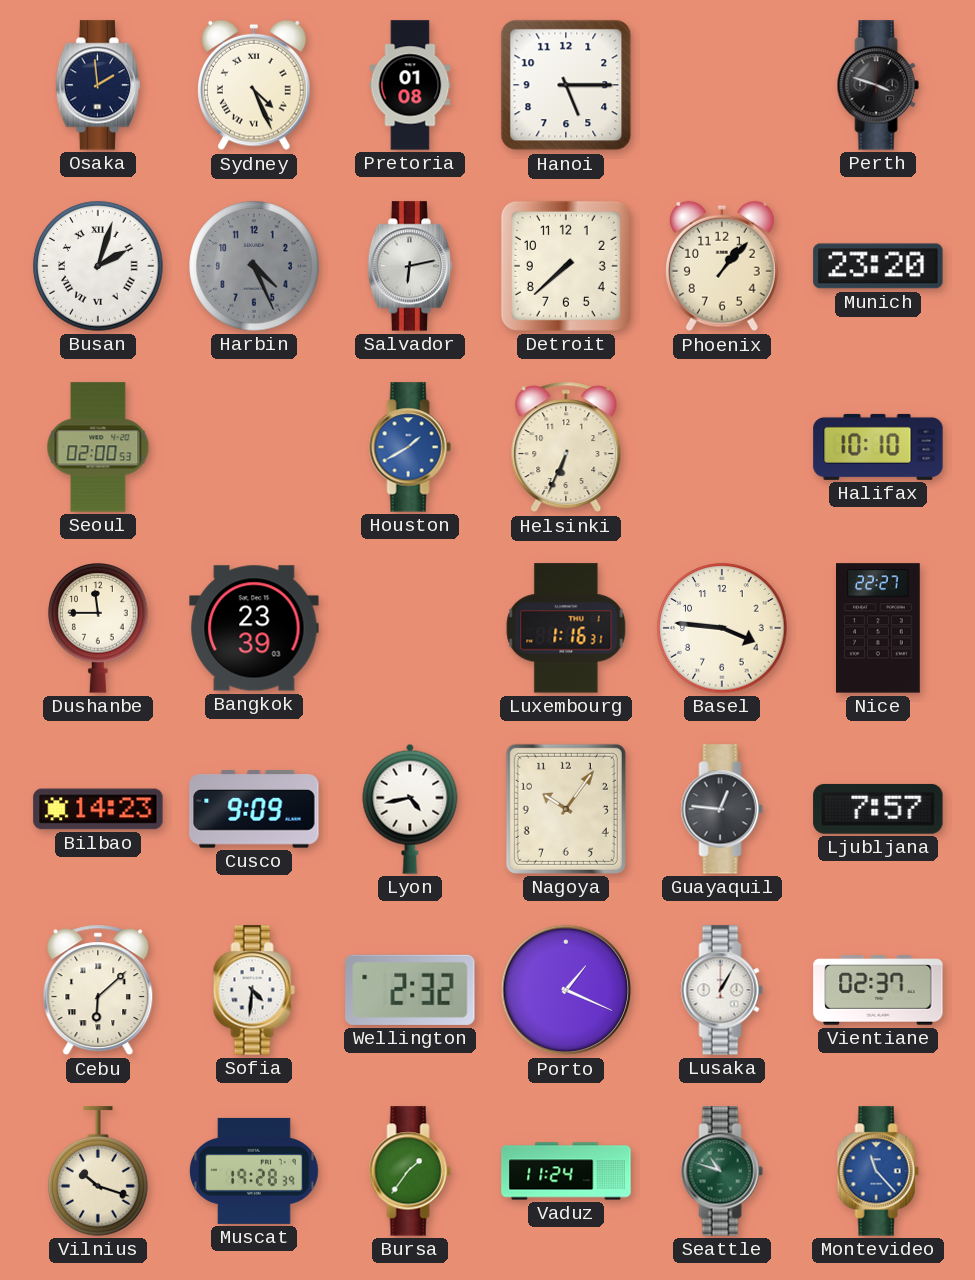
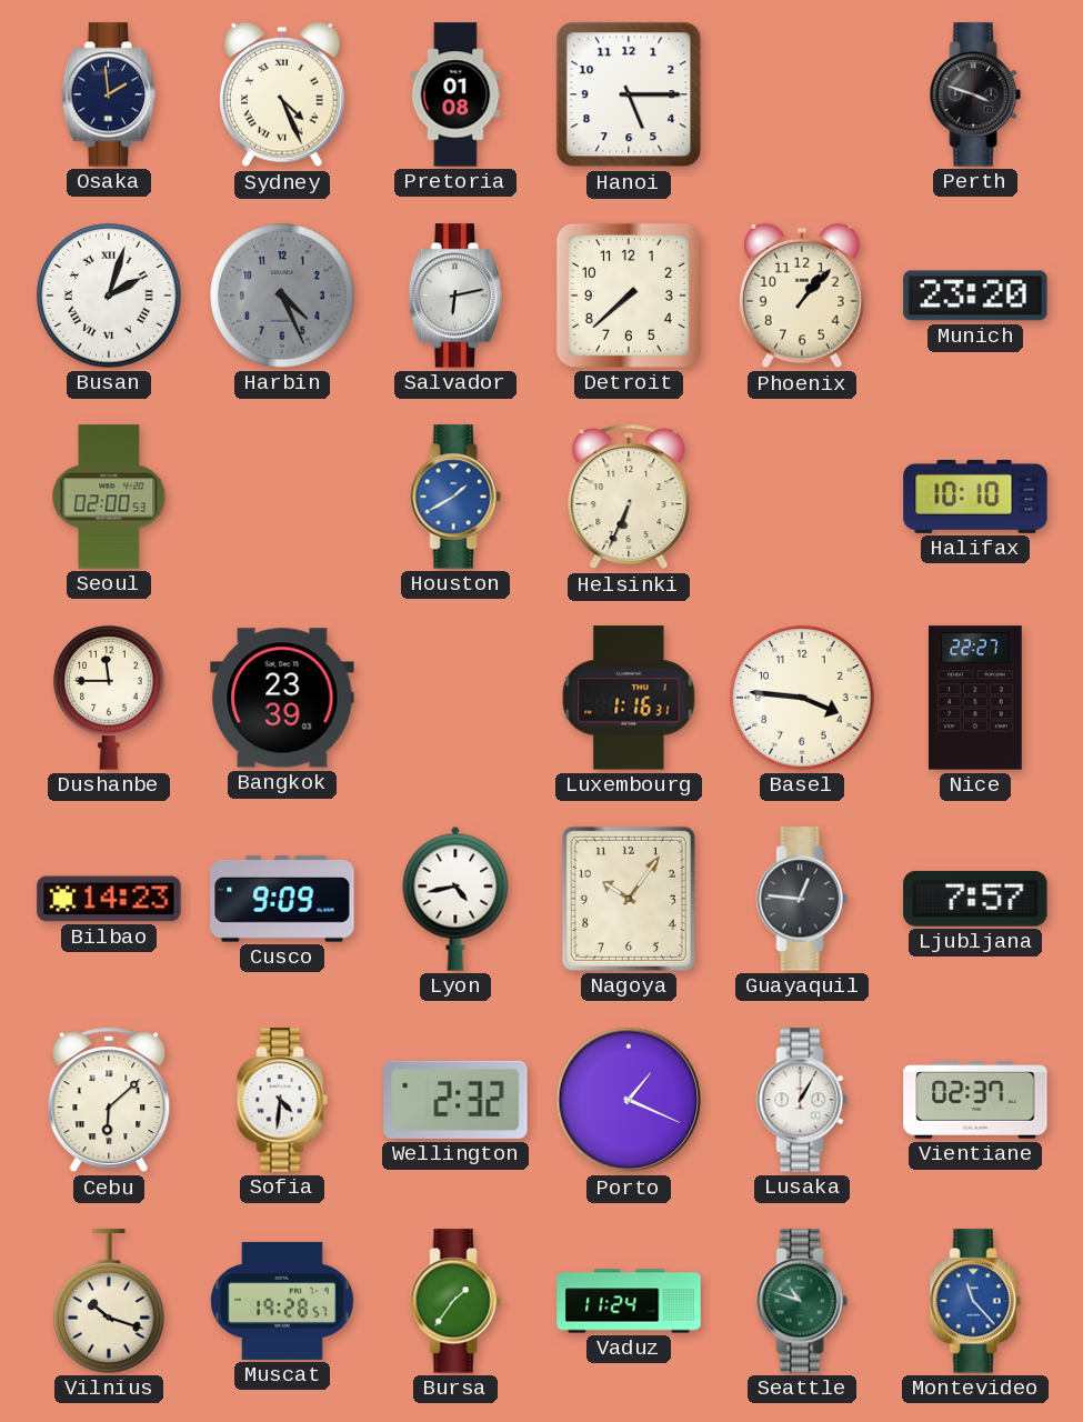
Muscat: 19:28:39 -> 19:28:57 (282, 1301)
